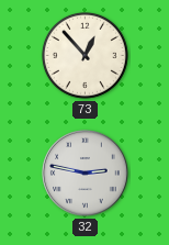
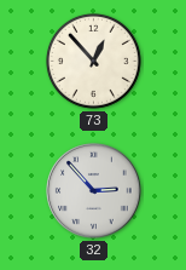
32: 2:47 -> 2:53 (94, 191)
